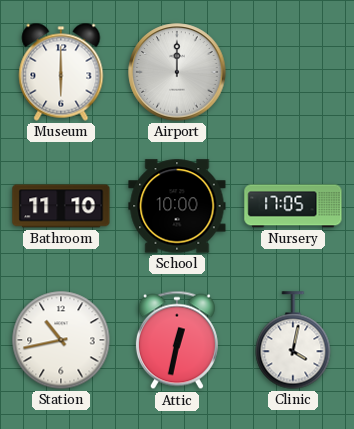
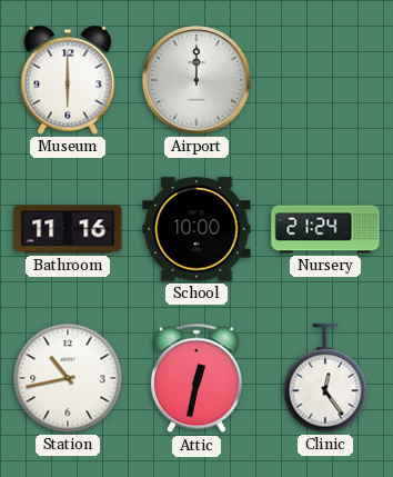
Bathroom: 11:10 -> 11:16 (68, 229)
Nursery: 17:05 -> 21:24 (325, 229)
Clinic: 4:02 -> 12:24 (325, 378)
